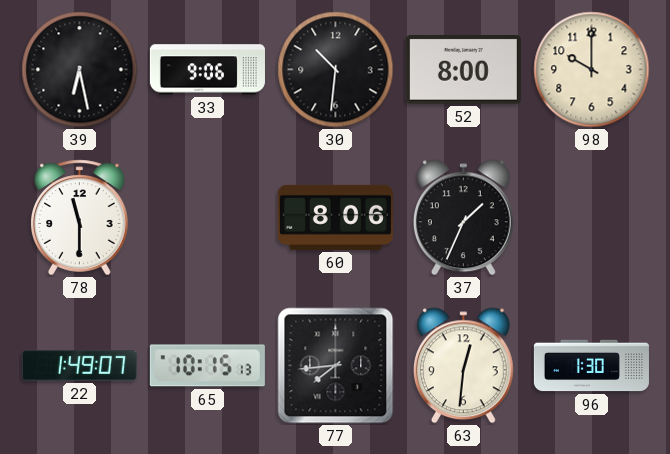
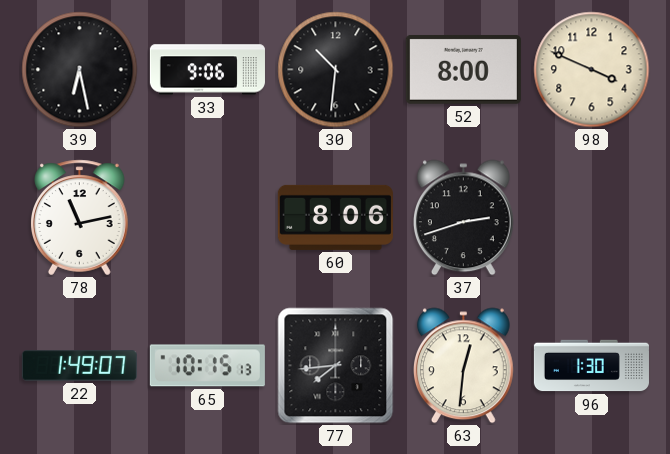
98: 10:00 -> 3:49 (592, 70)
78: 11:30 -> 11:13 (80, 218)
37: 1:34 -> 2:42 (463, 218)
